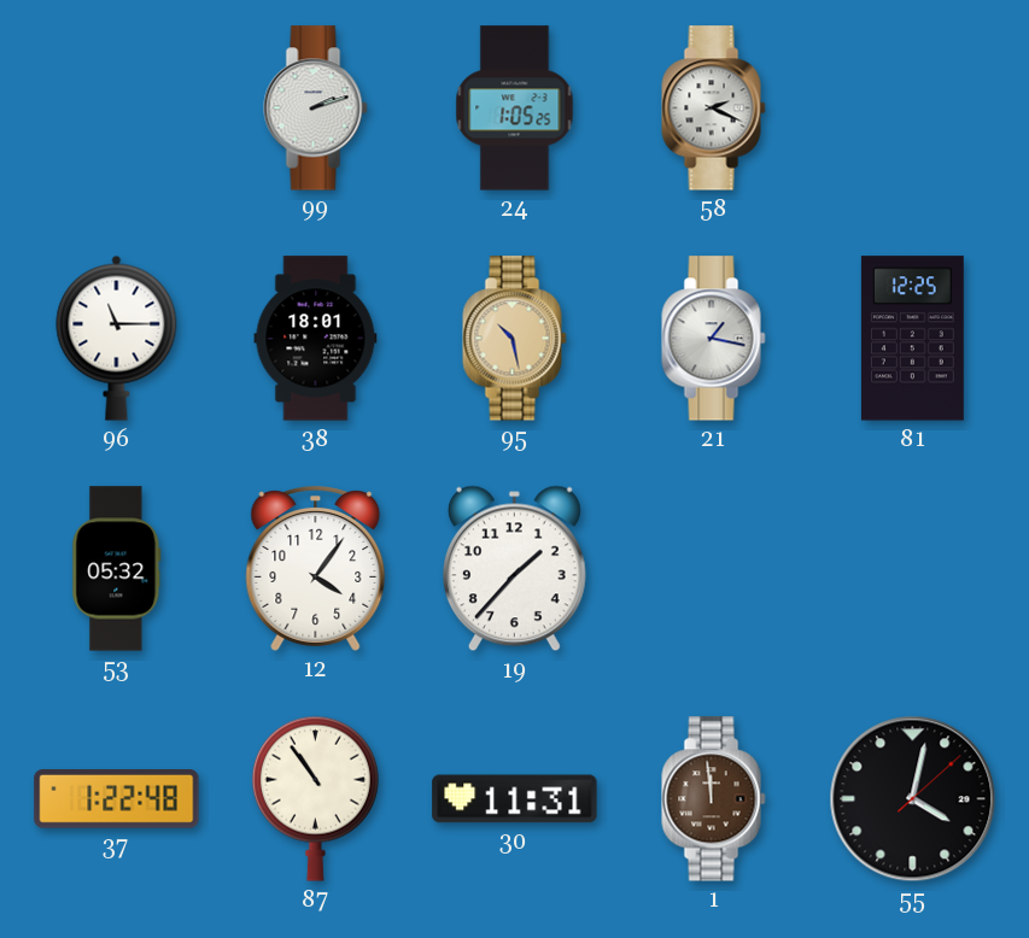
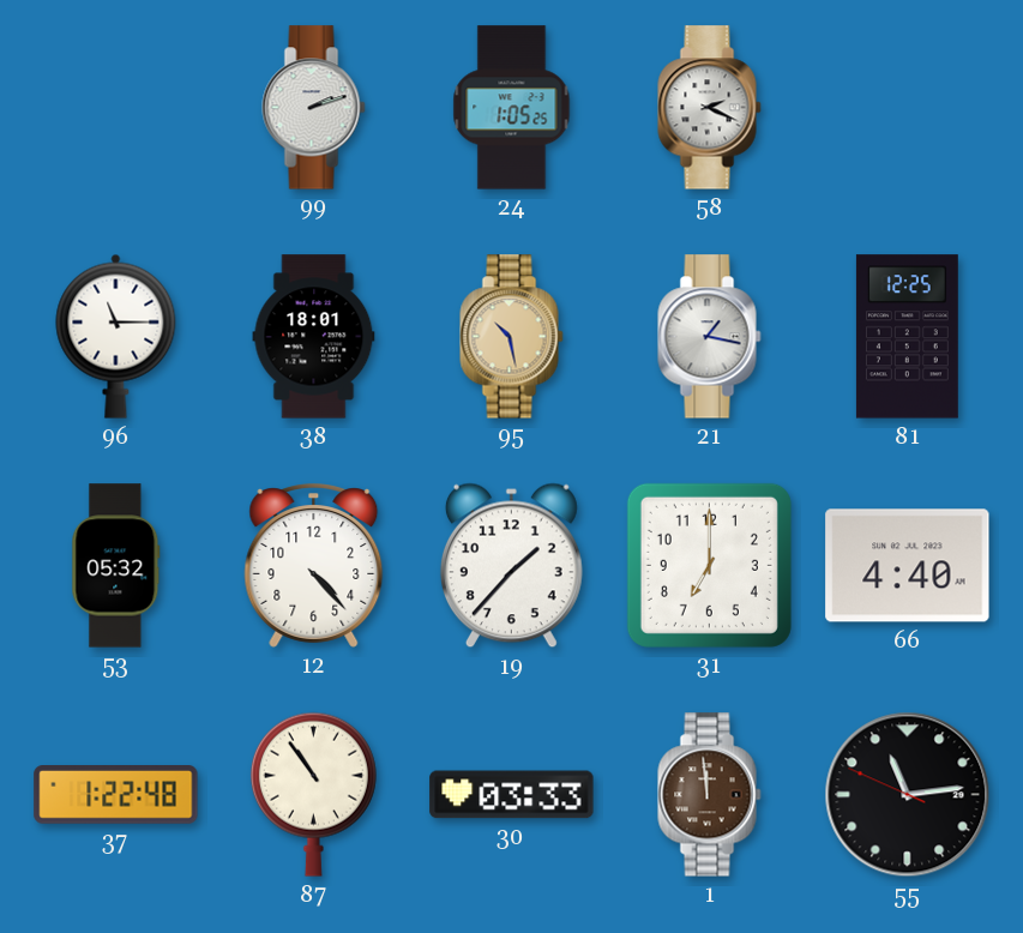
12: 4:06 -> 4:23 (314, 566)
31: none -> 7:00 (709, 565)
66: none -> 4:40 (908, 566)
30: 11:31 -> 03:33 (512, 795)
55: 4:02 -> 11:13 (908, 795)
